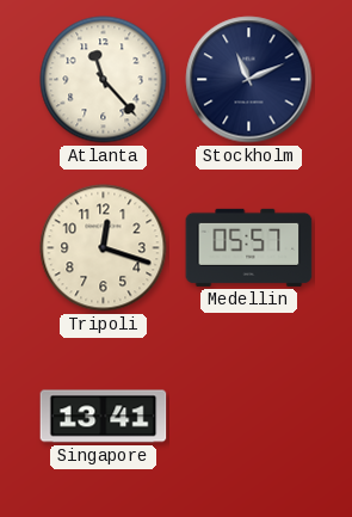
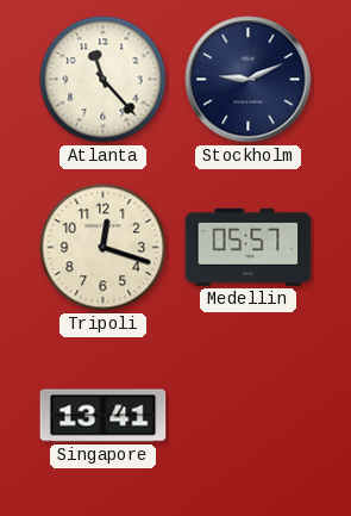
Stockholm: 11:11 -> 9:11 (249, 80)
